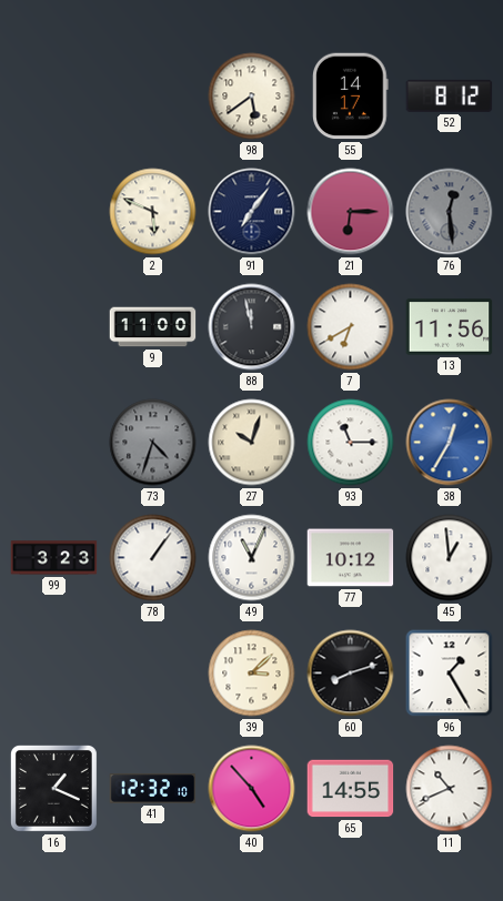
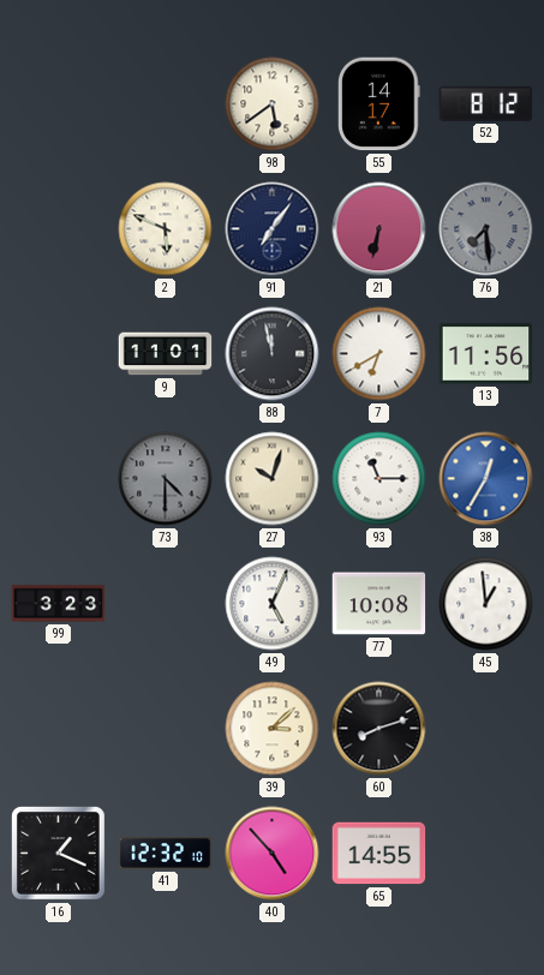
21: 6:15 -> 6:32 (379, 229)
76: 12:29 -> 7:29 (486, 229)
9: 11:00 -> 11:01 (166, 354)
73: 4:33 -> 4:30 (166, 479)
78: 1:06 -> none (153, 558)
49: 11:04 -> 5:04 (273, 604)
77: 10:12 -> 10:08 (379, 604)
96: 1:25 -> none (450, 674)
11: 10:41 -> none (450, 789)
